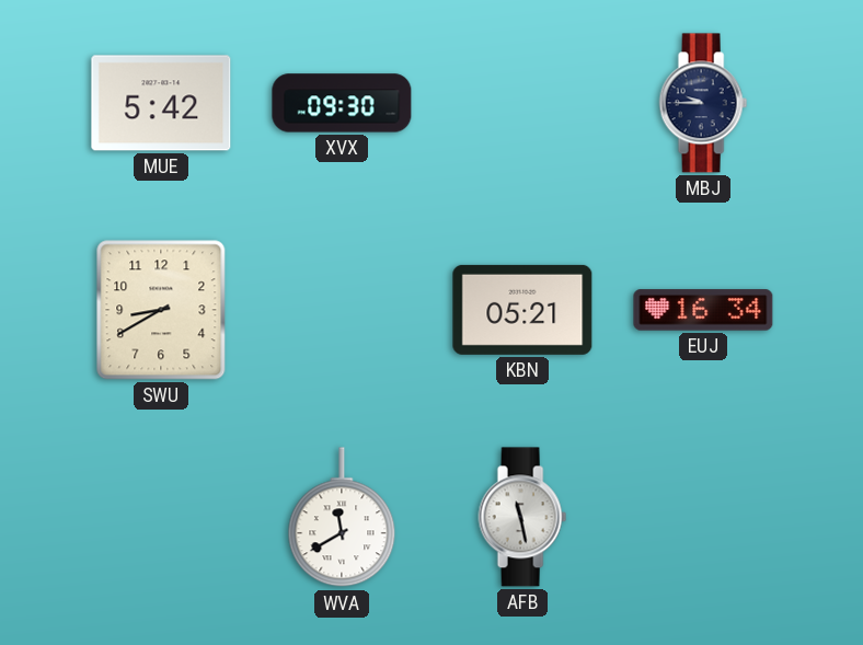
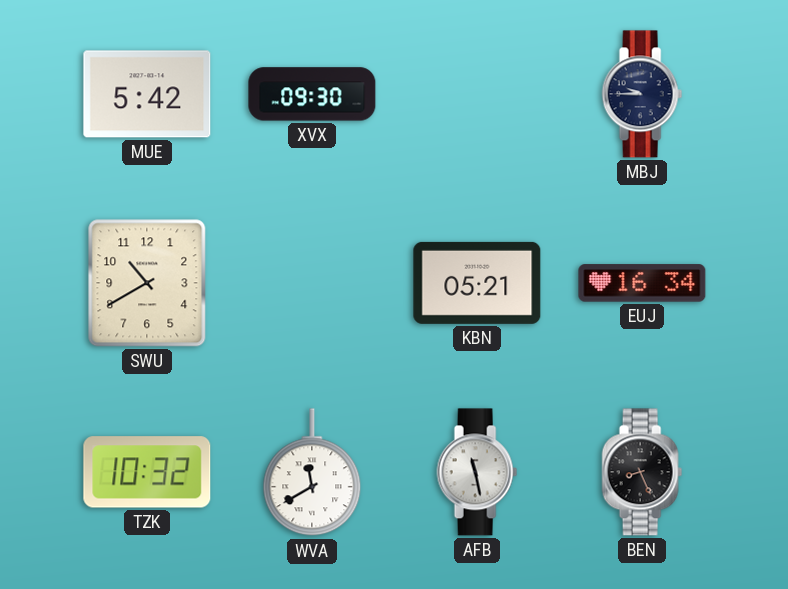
SWU: 8:40 -> 10:40 (147, 283)
TZK: none -> 10:32 (147, 472)
BEN: none -> 8:26 (642, 472)
